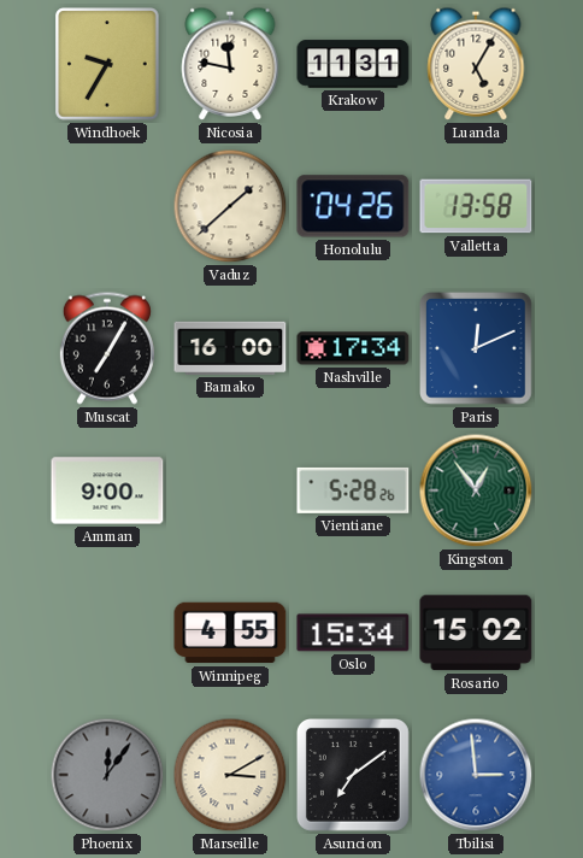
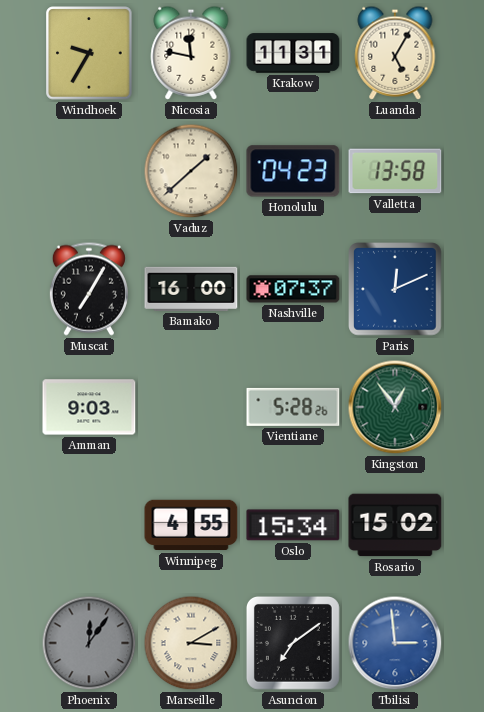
Honolulu: 04:26 -> 04:23 (293, 171)
Nashville: 17:34 -> 07:37 (293, 289)
Amman: 9:00 -> 9:03 (89, 407)
